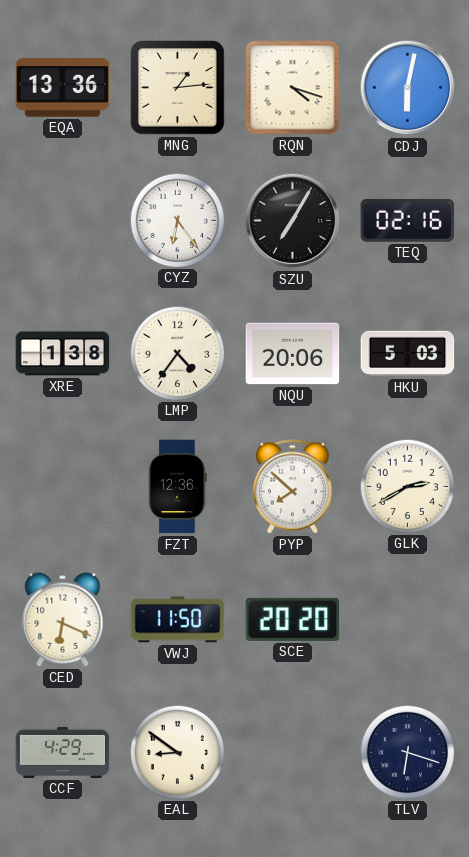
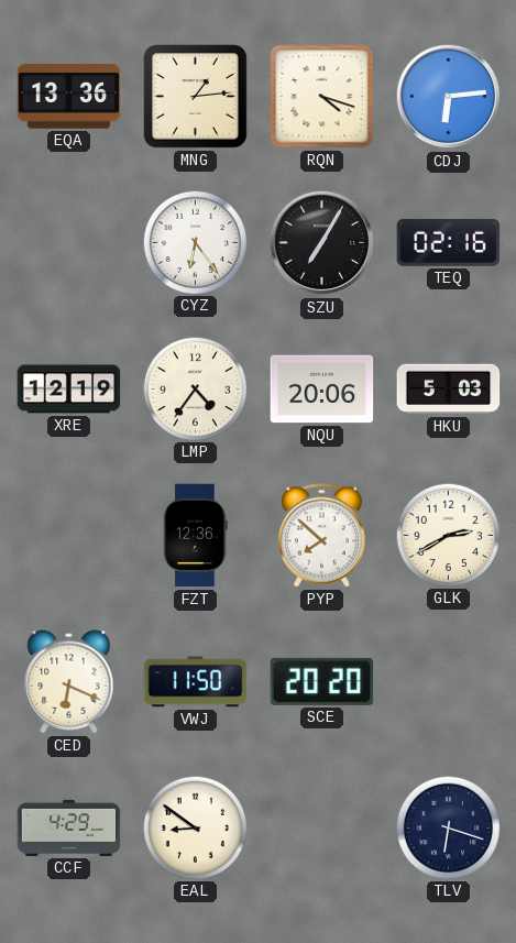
CDJ: 6:02 -> 6:14 (449, 97)
XRE: 1:38 -> 12:19 (69, 390)
